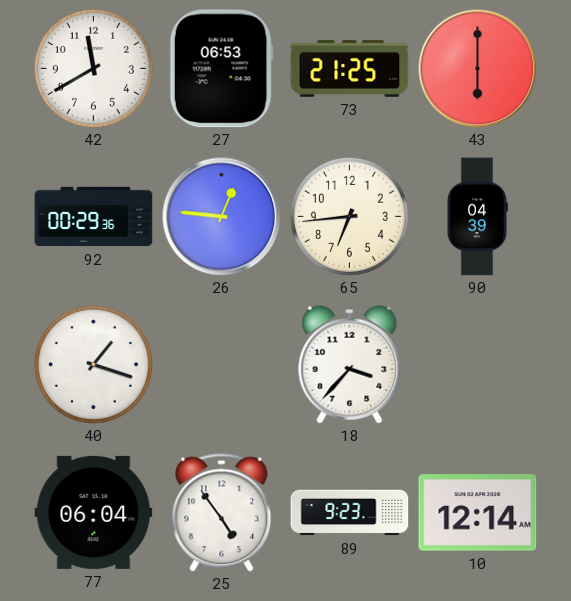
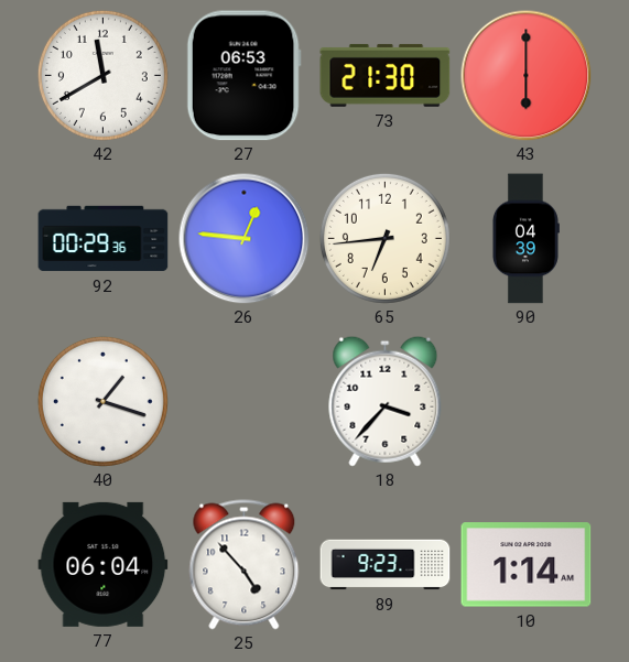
73: 21:25 -> 21:30 (386, 75)
25: 4:54 -> 4:53 (245, 565)
10: 12:14 -> 1:14 (527, 565)
